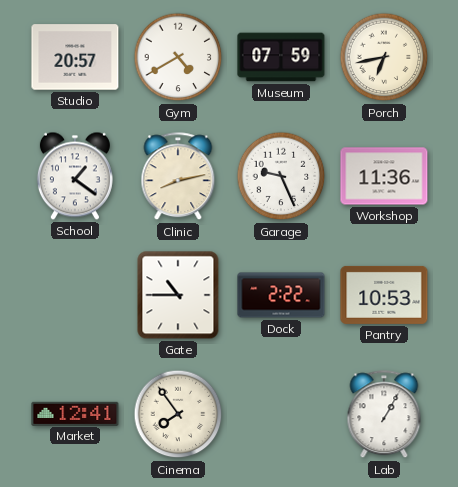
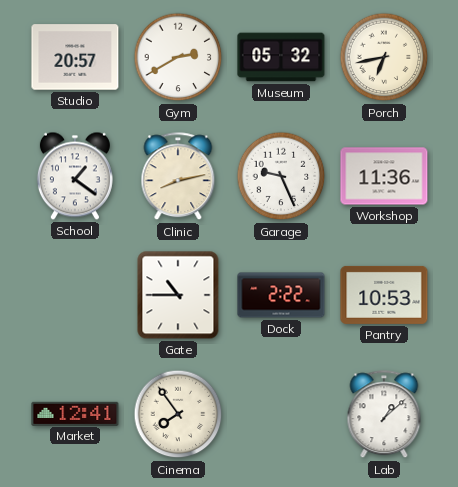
Gym: 4:40 -> 2:40 (178, 57)
Museum: 07:59 -> 05:32 (281, 57)
Lab: 1:05 -> 1:08 (384, 415)
